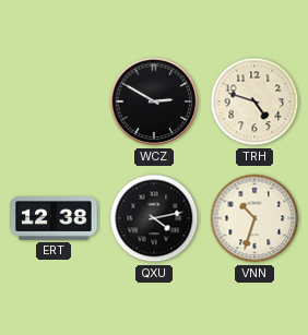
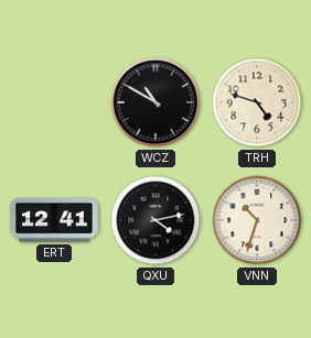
WCZ: 2:50 -> 10:50 (155, 102)
ERT: 12:38 -> 12:41 (54, 220)
